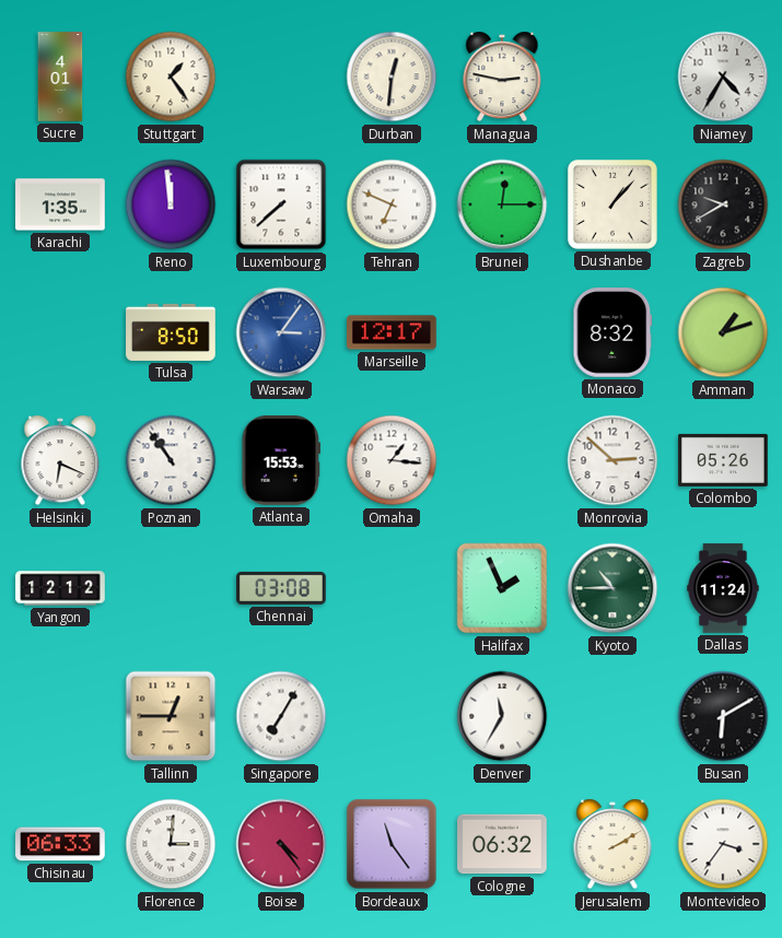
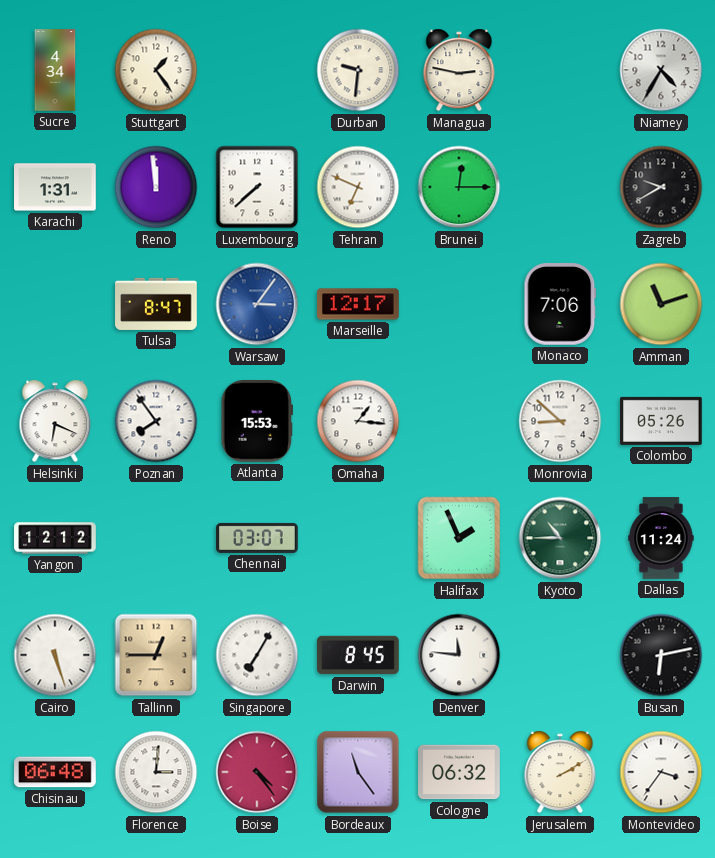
Sucre: 4:01 -> 4:34 (55, 70)
Durban: 12:31 -> 9:31 (358, 70)
Karachi: 1:35 -> 1:31 (55, 187)
Dushanbe: 1:07 -> none (612, 204)
Tulsa: 8:50 -> 8:47 (156, 304)
Monaco: 8:32 -> 7:06 (560, 304)
Amman: 1:12 -> 11:12 (661, 304)
Poznan: 10:54 -> 7:54 (156, 421)
Monrovia: 2:52 -> 8:52 (560, 421)
Chennai: 03:08 -> 03:07 (257, 538)
Cairo: none -> 5:27 (55, 655)
Darwin: none -> 8:45 (358, 655)
Denver: 11:35 -> 11:46 (459, 655)
Busan: 6:10 -> 6:13 (661, 655)
Chisinau: 06:33 -> 06:48 (55, 772)
